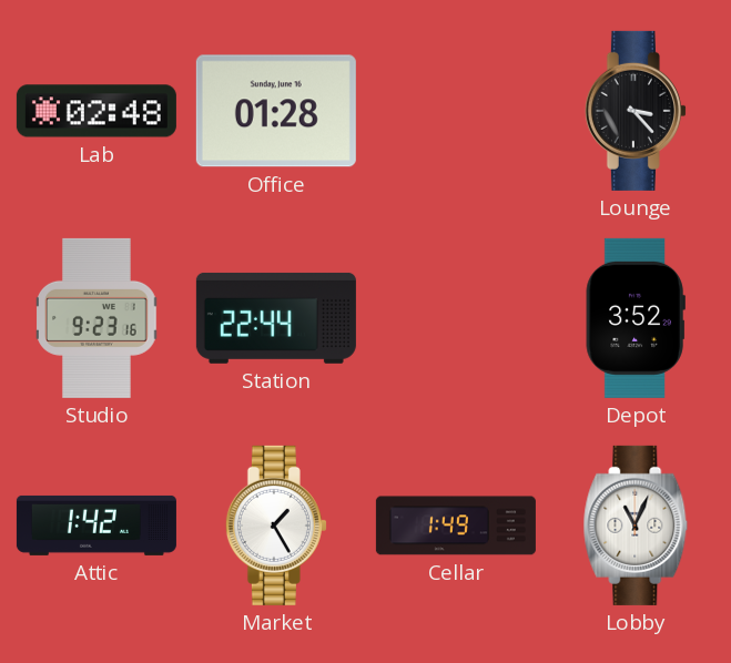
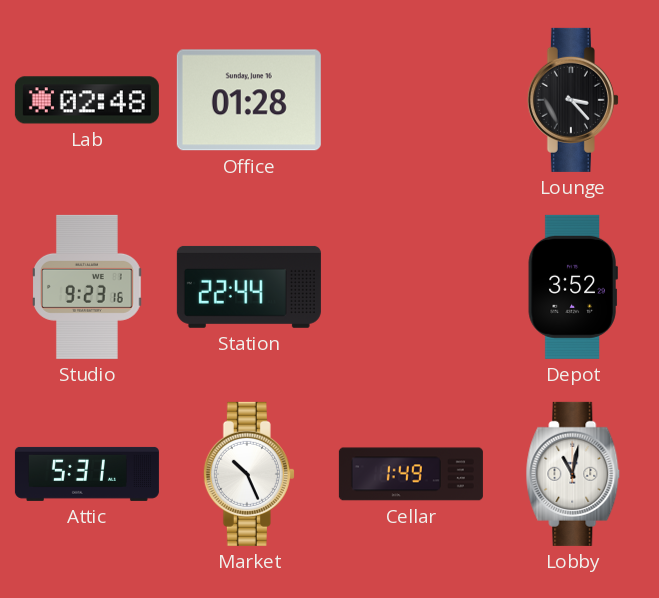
Attic: 1:42 -> 5:31 (87, 474)
Market: 1:25 -> 10:26 (249, 474)
Lobby: 11:04 -> 11:02 (573, 474)
